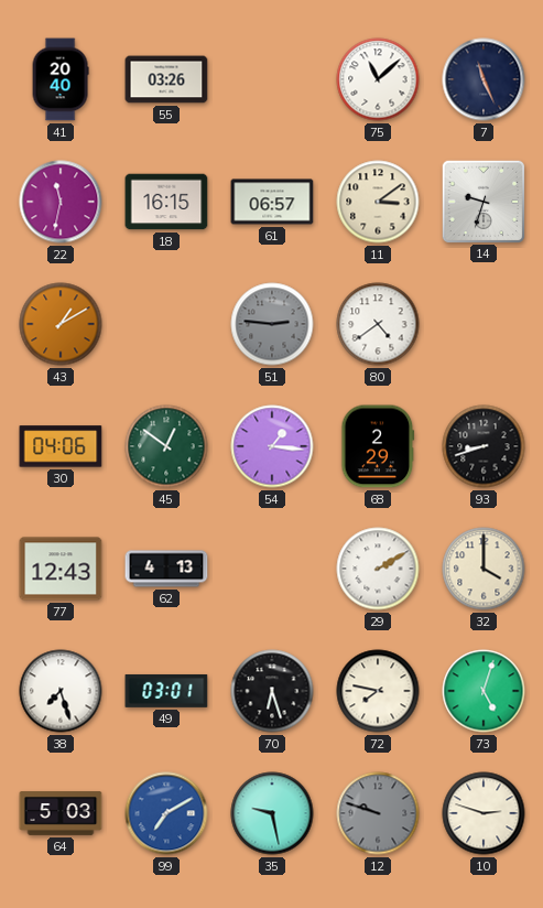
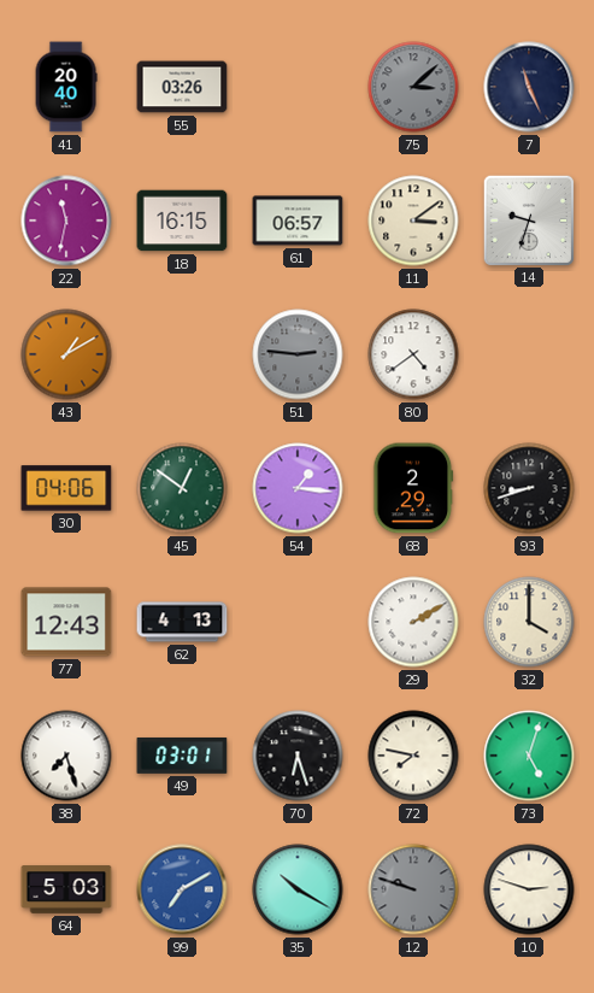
75: 11:08 -> 3:08 (413, 87)
75 dial: white -> grey (413, 87)
35: 9:28 -> 10:20 (298, 889)
